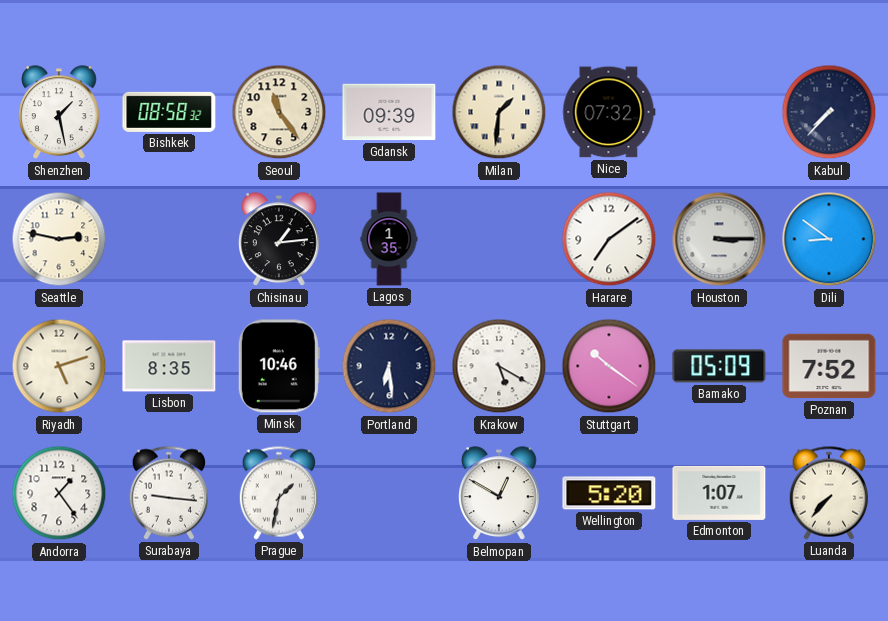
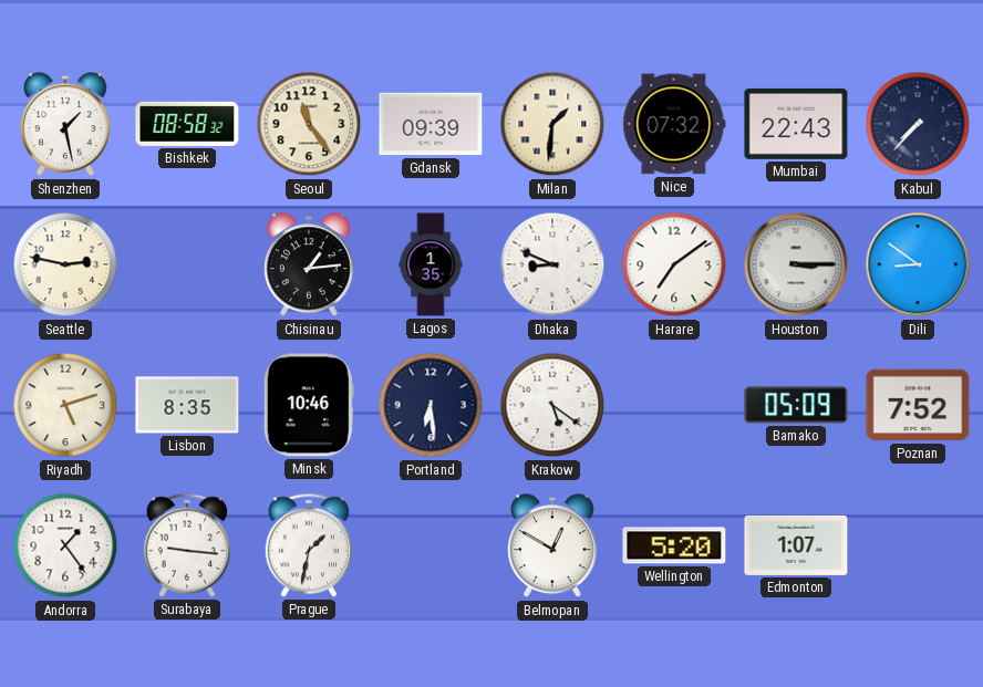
Mumbai: none -> 22:43 (796, 124)
Dhaka: none -> 8:49 (552, 264)
Krakow: 5:20 -> 5:21 (552, 405)
Stuttgart: 10:21 -> none (609, 366)
Luanda: 7:37 -> none (828, 493)
